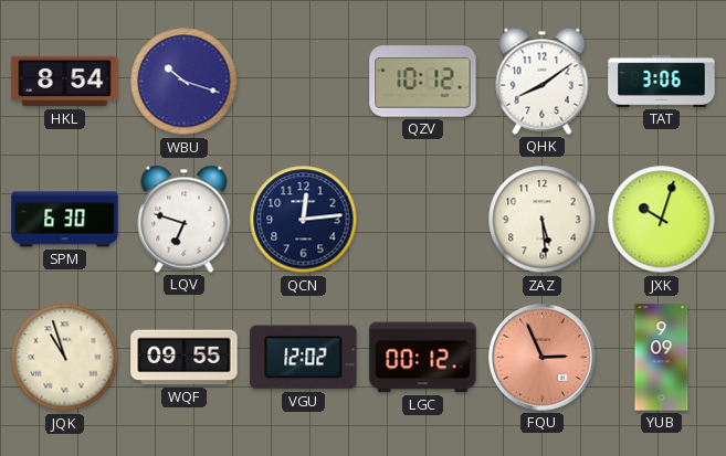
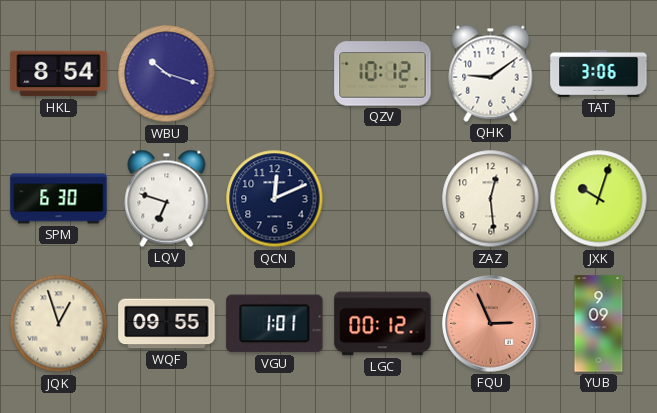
QHK: 8:09 -> 9:09 (491, 73)
QCN: 12:14 -> 12:11 (275, 199)
ZAZ: 5:29 -> 12:29 (491, 199)
JQK: 10:57 -> 12:57 (59, 324)
VGU: 12:02 -> 1:01 (275, 324)
